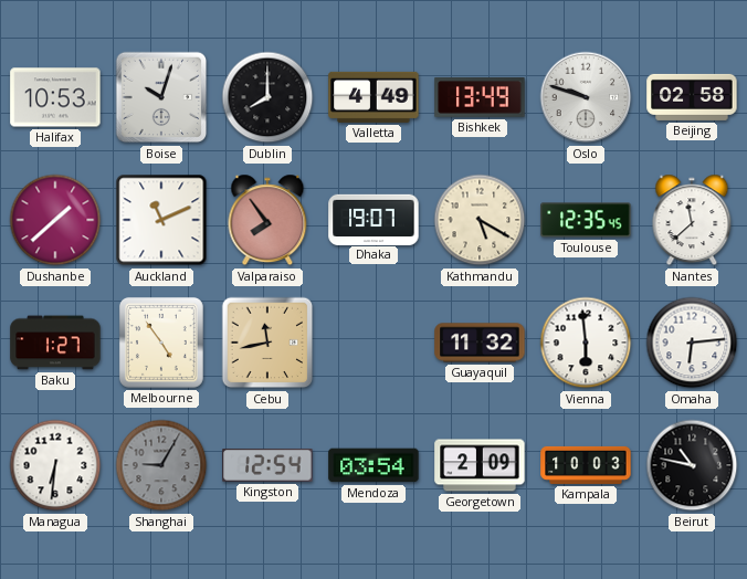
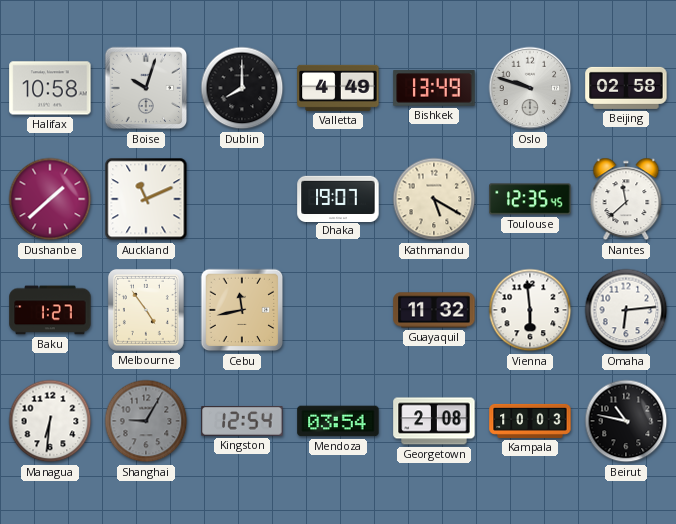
Halifax: 10:53 -> 10:58 (50, 88)
Valparaiso: 7:54 -> none (267, 220)
Georgetown: 2:09 -> 2:08 (434, 421)
